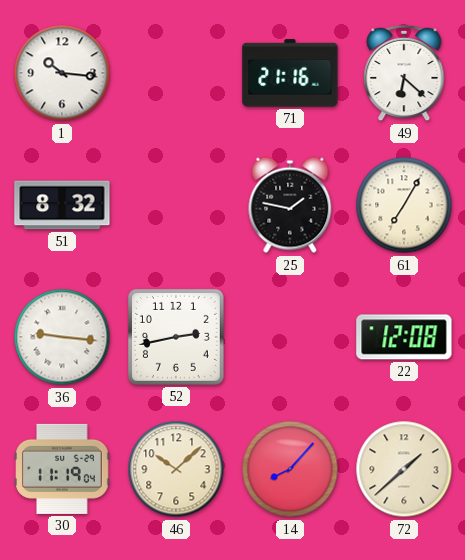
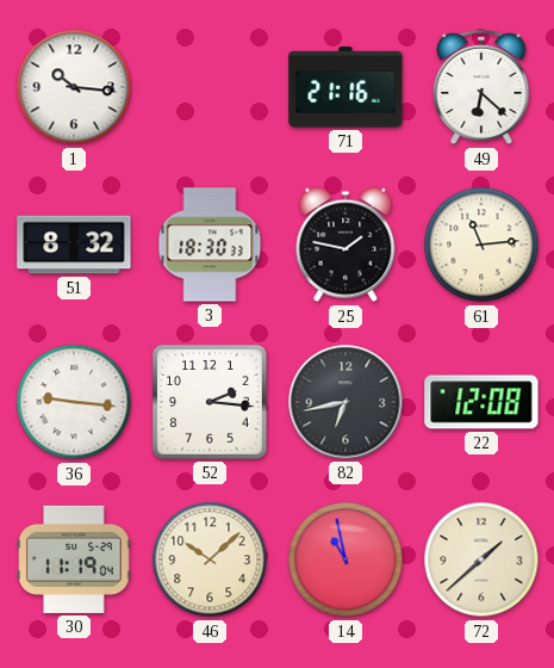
3: none -> 18:30 (210, 245)
61: 7:05 -> 11:14 (481, 245)
52: 2:43 -> 2:16 (210, 402)
82: none -> 6:43 (346, 402)
14: 8:07 -> 10:58 (346, 559)
